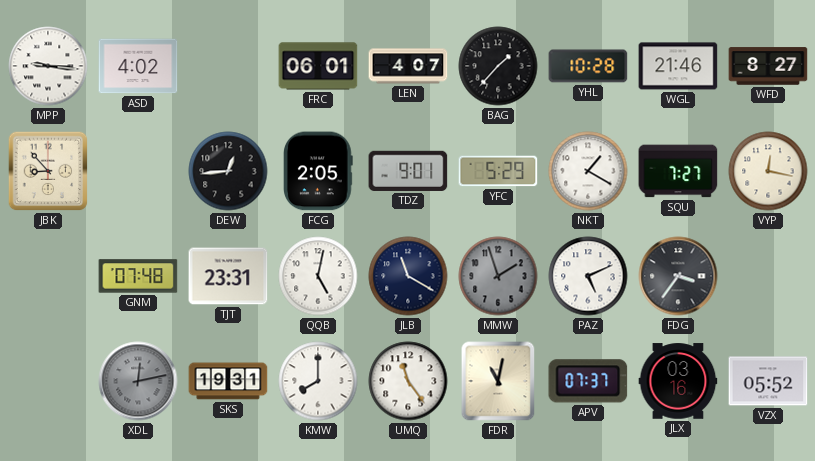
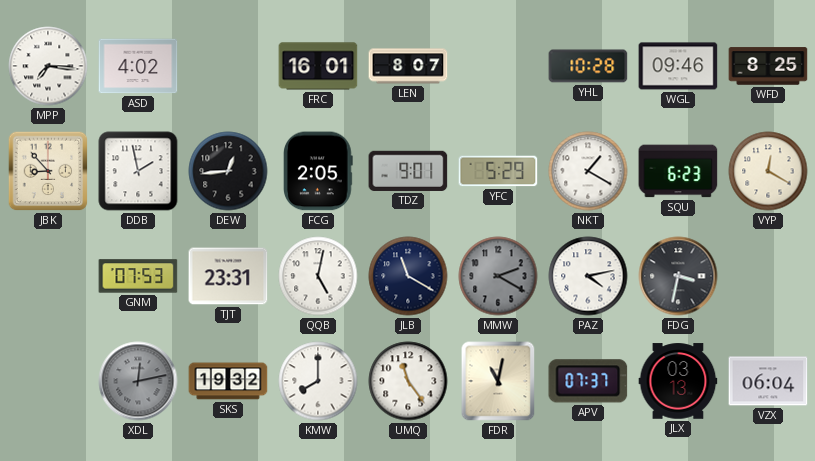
MPP: 9:16 -> 7:16 (48, 66)
FRC: 06:01 -> 16:01 (318, 66)
LEN: 4:07 -> 8:07 (408, 66)
BAG: 1:37 -> none (498, 66)
WGL: 21:46 -> 09:46 (678, 66)
WFD: 8:27 -> 8:25 (768, 66)
DDB: none -> 1:58 (138, 171)
SQU: 7:27 -> 6:23 (678, 171)
VYP: 12:17 -> 12:20 (768, 171)
GNM: 07:48 -> 07:53 (138, 276)
MMW: 1:57 -> 2:20 (498, 276)
PAZ: 5:11 -> 4:13 (588, 276)
FDG: 3:36 -> 3:32 (678, 276)
SKS: 19:31 -> 19:32 (228, 381)
JLX: 03:16 -> 03:13 (678, 381)
VZX: 05:52 -> 06:04 (768, 381)
